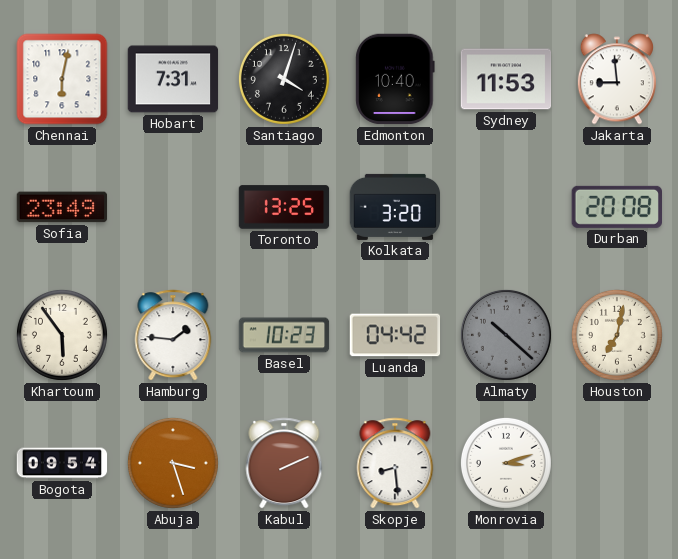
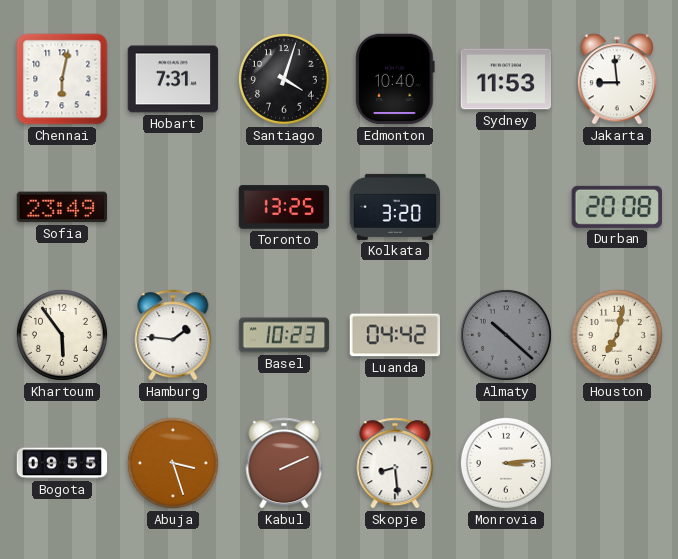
Bogota: 09:54 -> 09:55 (62, 463)
Monrovia: 3:12 -> 3:14 (506, 463)
